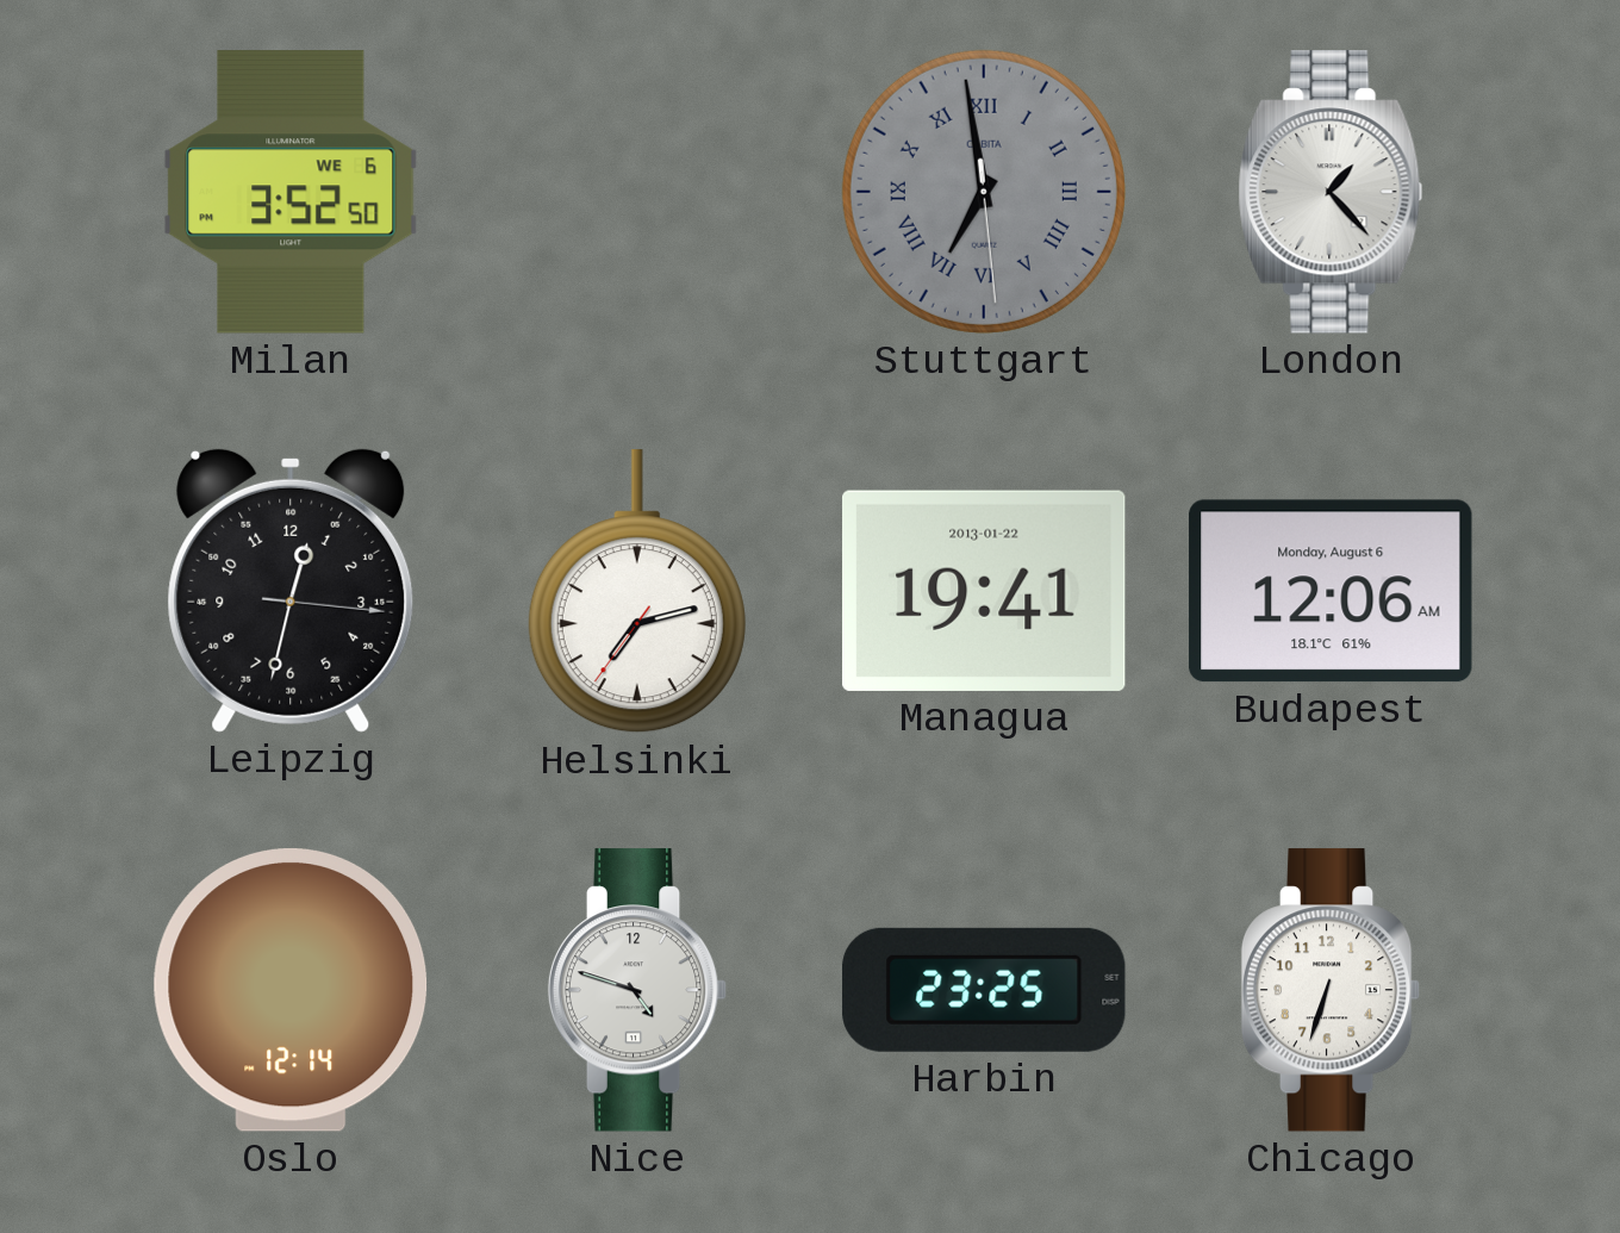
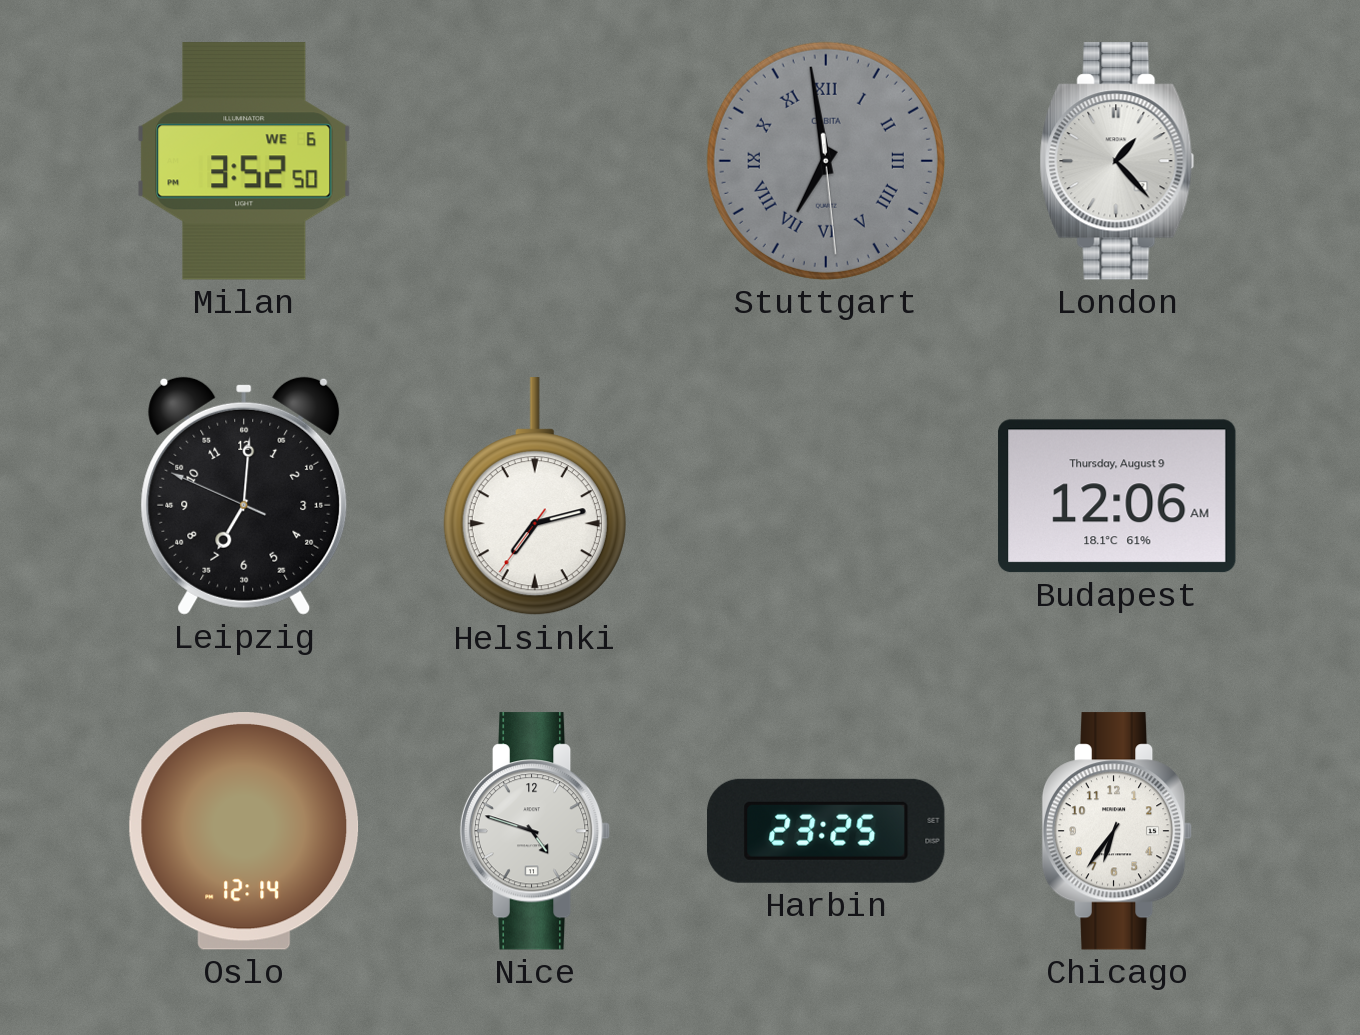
Leipzig: 12:32 -> 7:00 (244, 496)
Managua: 19:41 -> none (985, 591)
Budapest date: Monday, August 6 -> Thursday, August 9 (1117, 496)
Chicago: 6:33 -> 6:36 (1117, 831)
